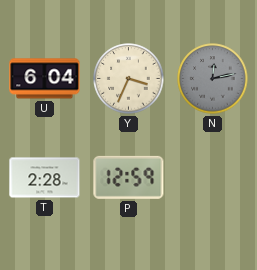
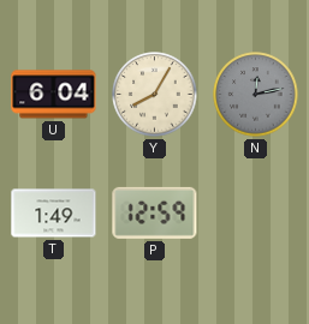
Y: 3:34 -> 8:05 (155, 95)
T: 2:28 -> 1:49 (54, 214)
